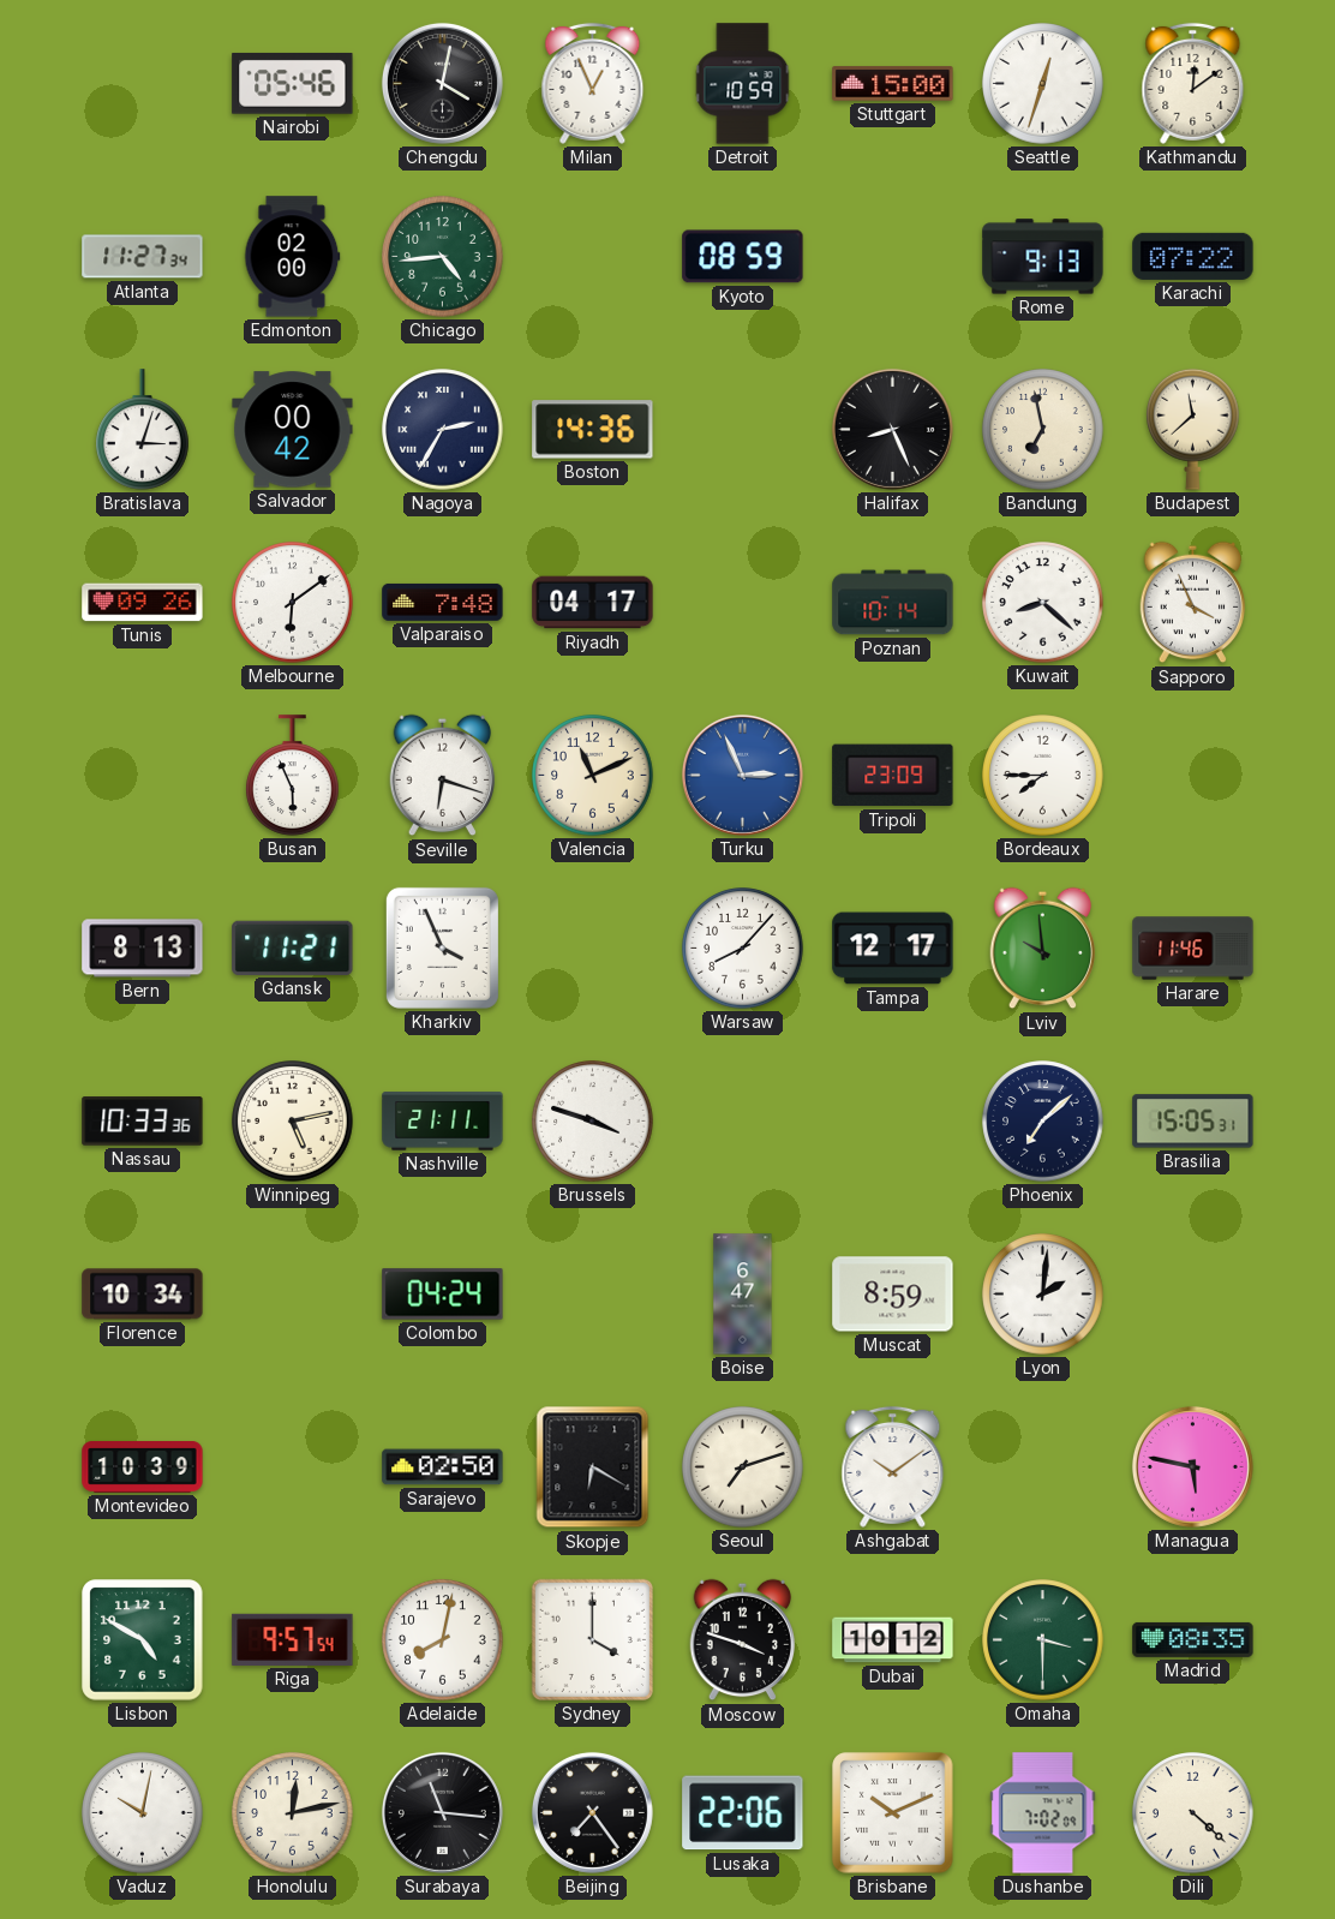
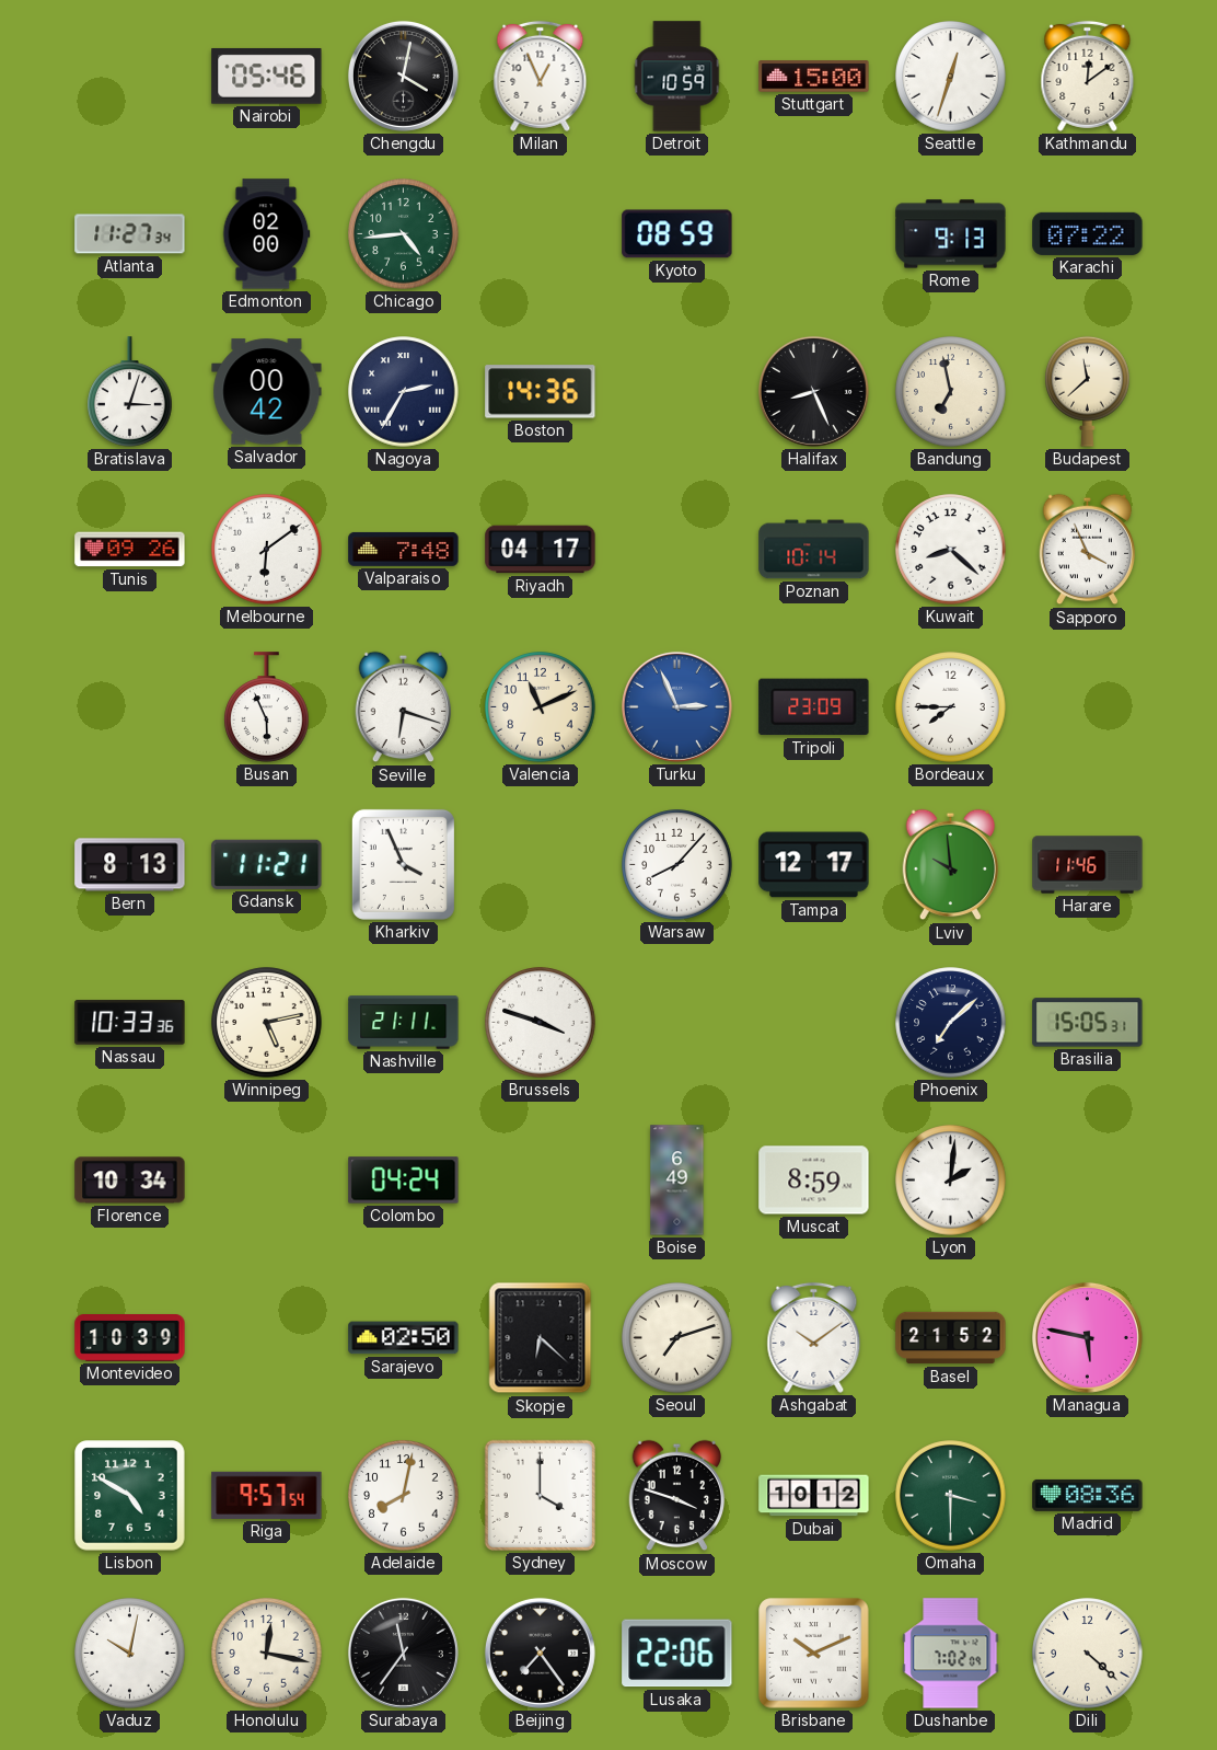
Boise: 6:47 -> 6:49 (677, 1181)
Skopje: 6:20 -> 6:22 (541, 1338)
Basel: none -> 21:52 (951, 1338)
Madrid: 08:35 -> 08:36 (1088, 1495)
Honolulu: 12:13 -> 12:17 (267, 1654)
Surabaya: 11:16 -> 11:36 (403, 1653)
